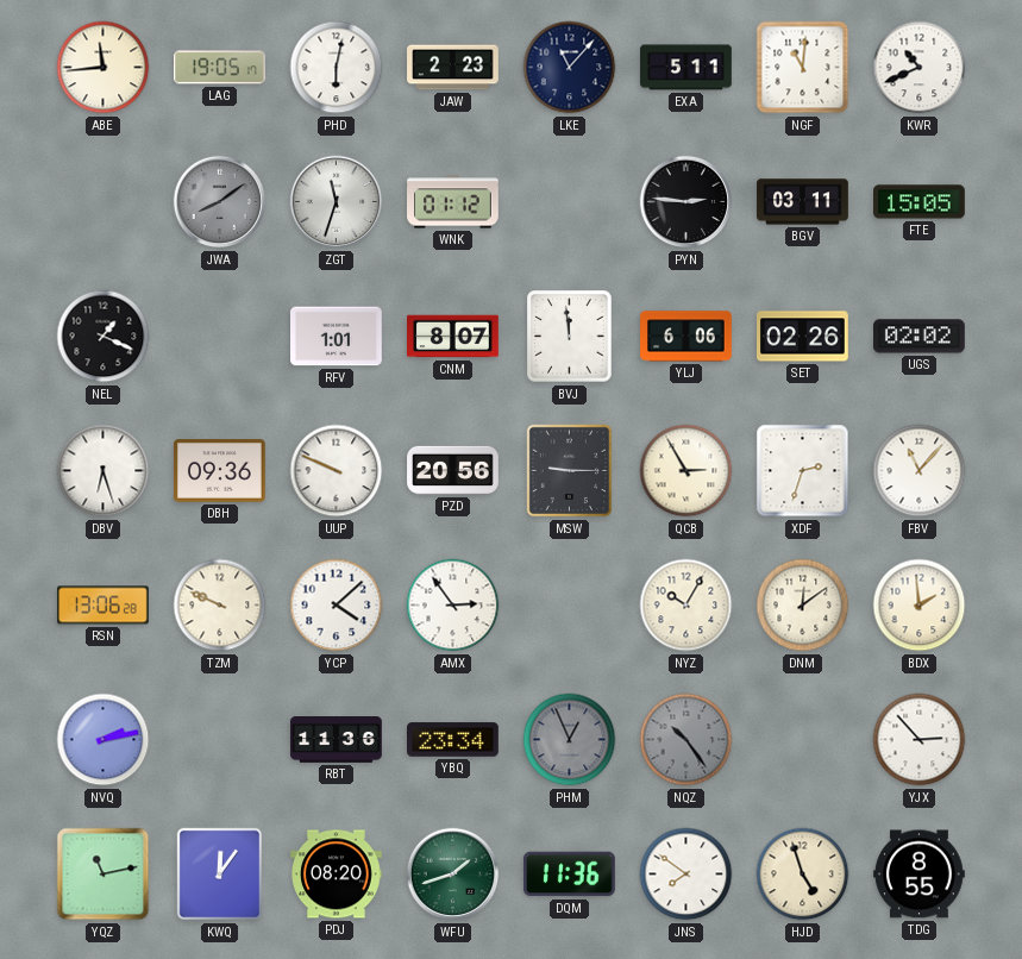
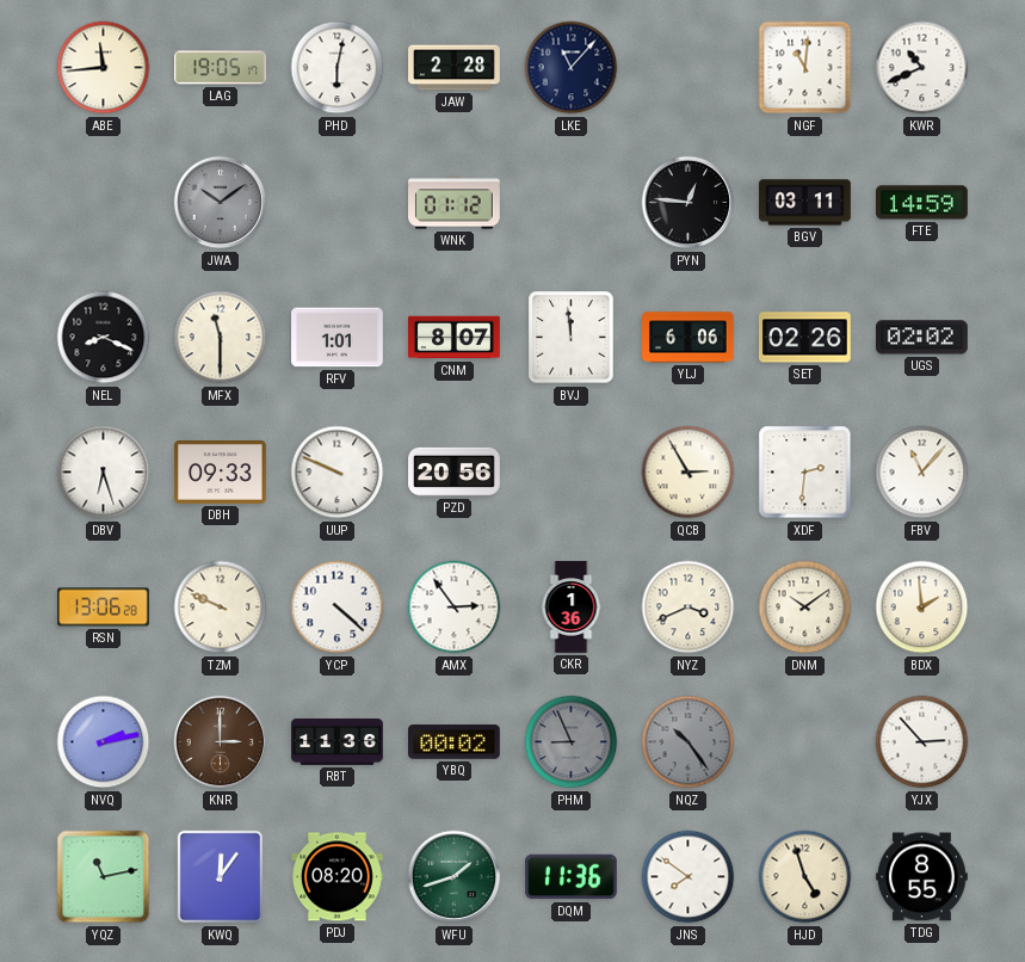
JAW: 2:23 -> 2:28 (455, 68)
EXA: 5:11 -> none (686, 68)
JWA: 8:09 -> 10:09 (221, 203)
ZGT: 11:33 -> none (337, 202)
PYN: 2:46 -> 12:46 (689, 203)
FTE: 15:05 -> 14:59 (922, 203)
NEL: 1:19 -> 8:19 (104, 338)
MFX: none -> 11:30 (221, 338)
DBH: 09:36 -> 09:33 (221, 473)
MSW: 9:15 -> none (570, 471)
XDF: 2:33 -> 2:31 (805, 473)
YCP: 4:08 -> 4:22 (338, 608)
CKR: none -> 1:36 (572, 608)
NYZ: 10:05 -> 3:41 (689, 608)
DNM: 12:09 -> 10:09 (805, 608)
KNR: none -> 3:00 (221, 742)
YBQ: 23:34 -> 00:02 (455, 742)
PHM: 12:56 -> 8:56 (572, 742)
